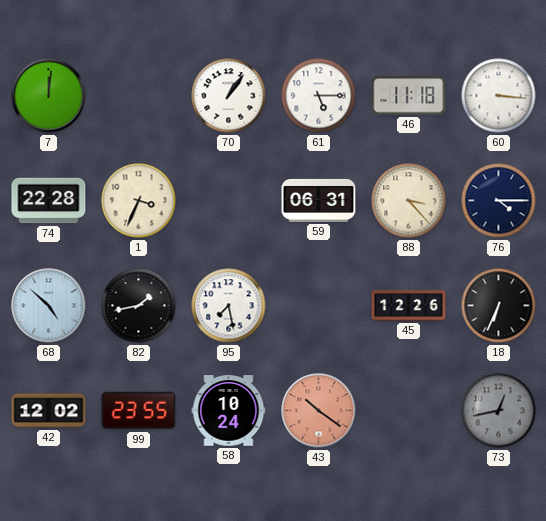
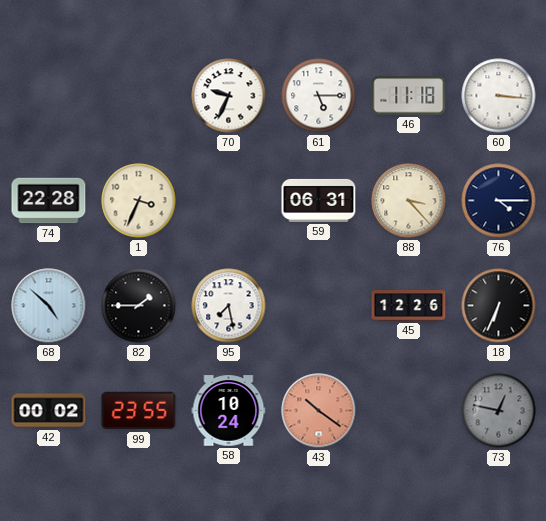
7: 12:01 -> none (49, 96)
70: 1:06 -> 9:34 (229, 96)
82: 1:43 -> 1:45 (139, 306)
42: 12:02 -> 00:02 (49, 411)
73: 12:43 -> 12:47 (499, 411)
